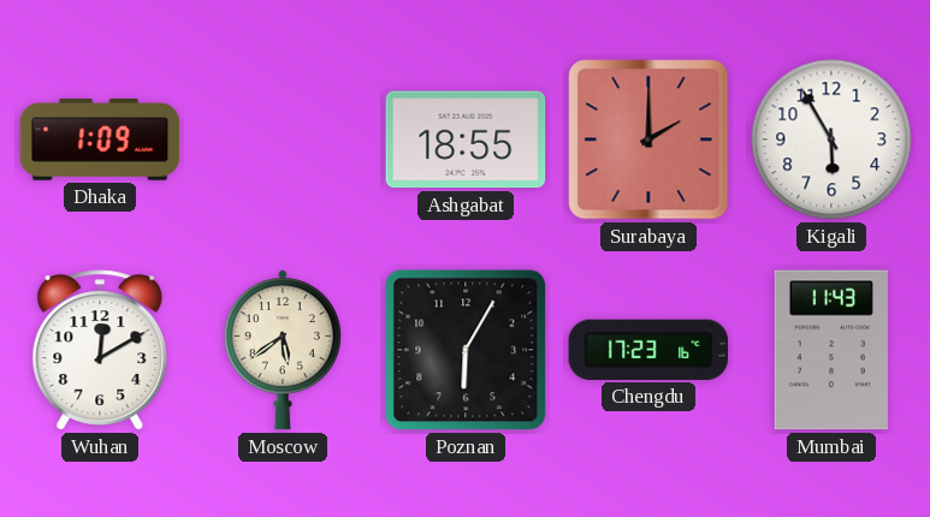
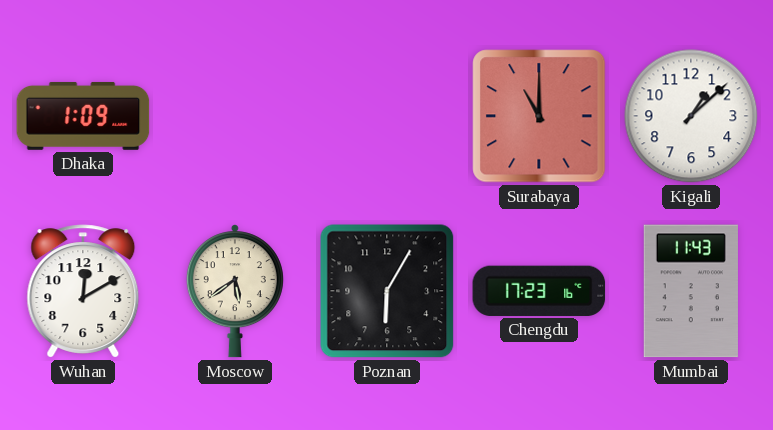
Ashgabat: 18:55 -> none (466, 139)
Surabaya: 2:00 -> 11:00 (539, 116)
Kigali: 5:55 -> 1:08 (691, 116)
